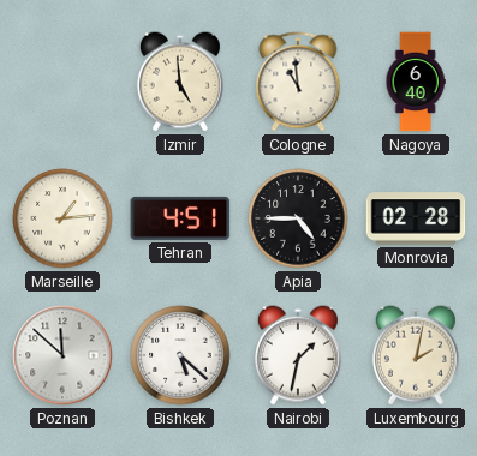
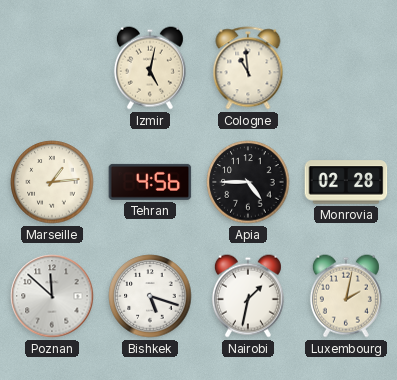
Izmir: 4:59 -> 5:02 (150, 68)
Nagoya: 6:40 -> none (416, 82)
Tehran: 4:51 -> 4:56 (150, 182)
Bishkek: 5:22 -> 5:18 (150, 296)
